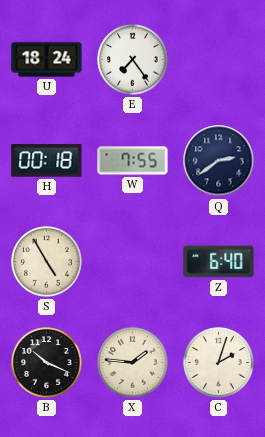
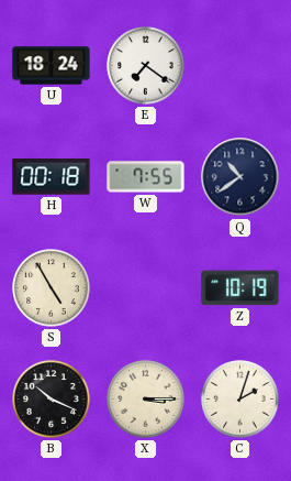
E: 7:24 -> 7:21 (146, 66)
Q: 2:39 -> 10:39 (240, 177)
Z: 6:40 -> 10:19 (240, 288)
X: 1:46 -> 3:15 (146, 400)
